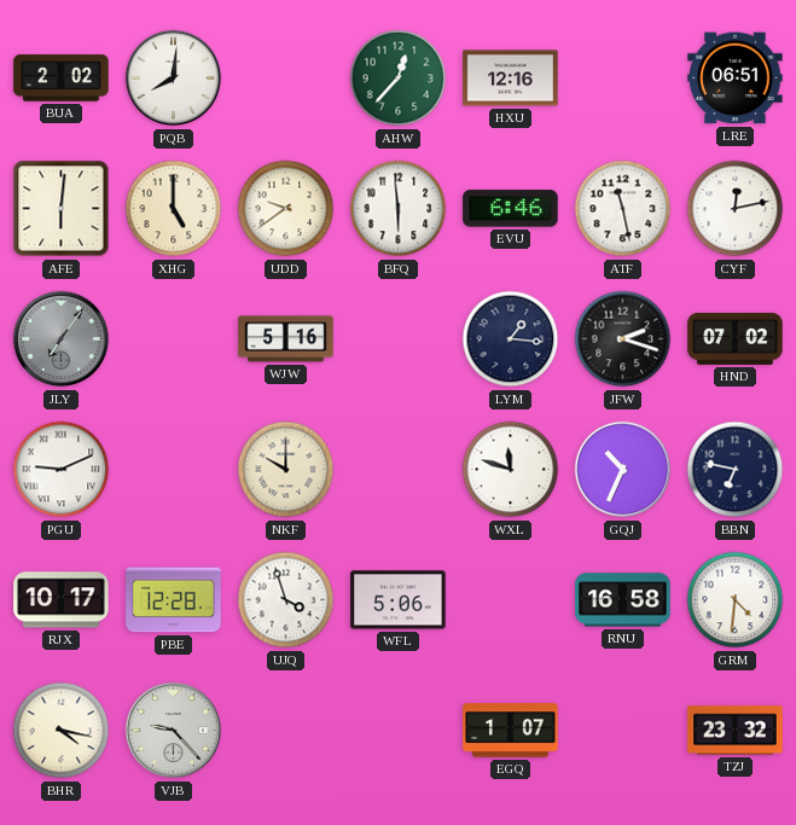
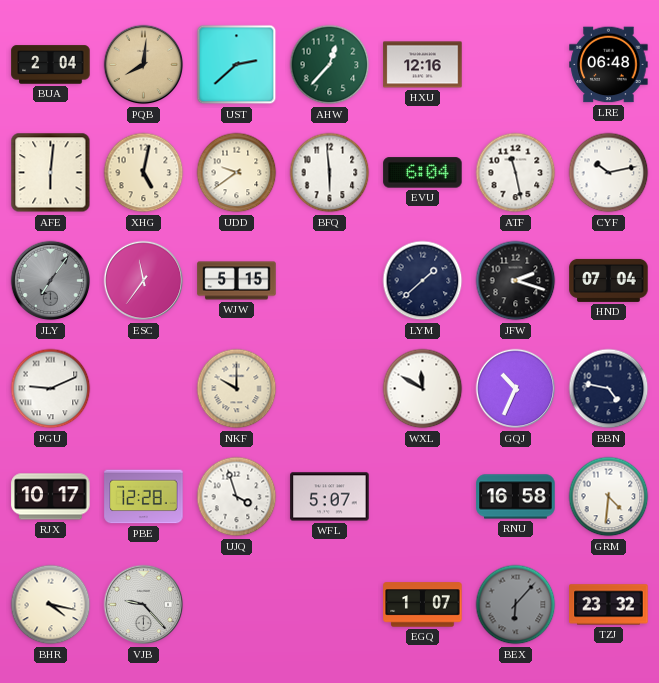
BUA: 2:02 -> 2:04 (51, 65)
PQB dial: white -> champagne (144, 65)
UST: none -> 2:38 (237, 65)
LRE: 06:51 -> 06:48 (609, 65)
XHG: 5:00 -> 5:02 (144, 173)
EVU: 6:46 -> 6:04 (423, 173)
CYF: 12:13 -> 10:13 (609, 173)
ESC: none -> 11:36 (144, 281)
WJW: 5:16 -> 5:15 (237, 281)
LYM: 1:16 -> 1:38 (423, 281)
HND: 07:02 -> 07:04 (609, 280)
WXL: 11:48 -> 11:50 (423, 389)
BBN: 6:47 -> 4:47 (609, 389)
WFL: 5:06 -> 5:07 (330, 497)
BEX: none -> 6:07 (516, 605)
